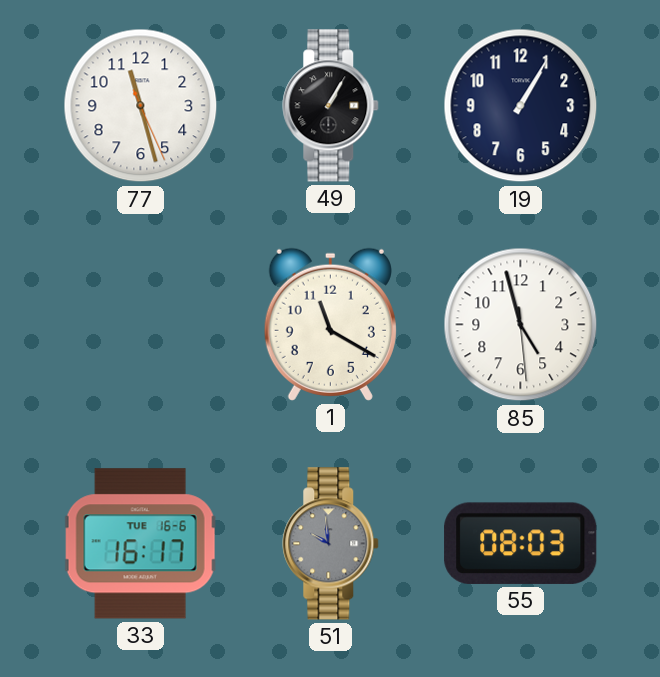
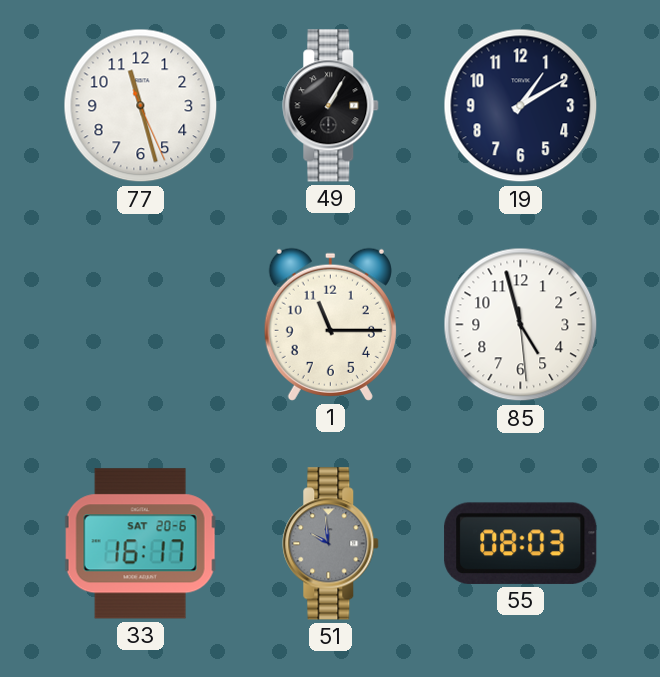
19: 1:05 -> 1:10 (521, 106)
1: 11:20 -> 11:15 (330, 324)
33 date: TUE 16-6 -> SAT 20-6 (140, 544)
